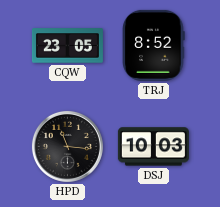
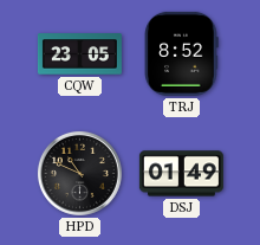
HPD: 11:16 -> 10:49 (79, 173)
DSJ: 10:03 -> 01:49 (181, 174)
